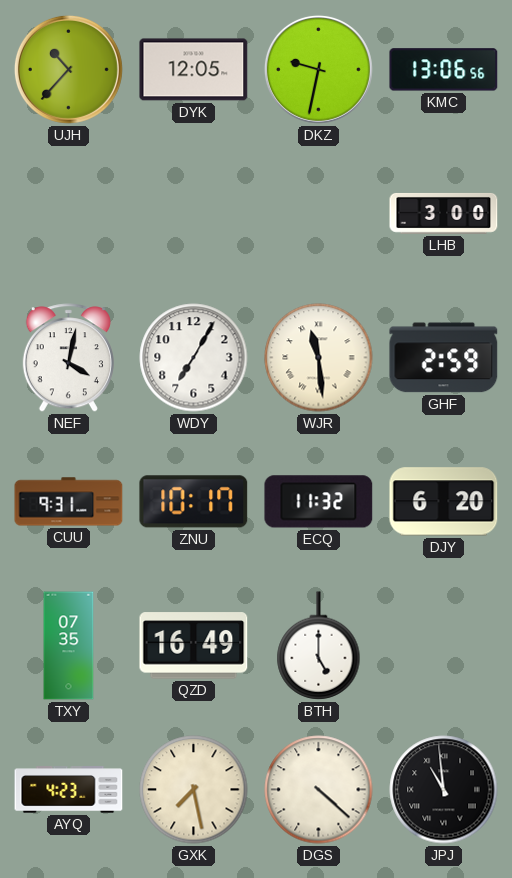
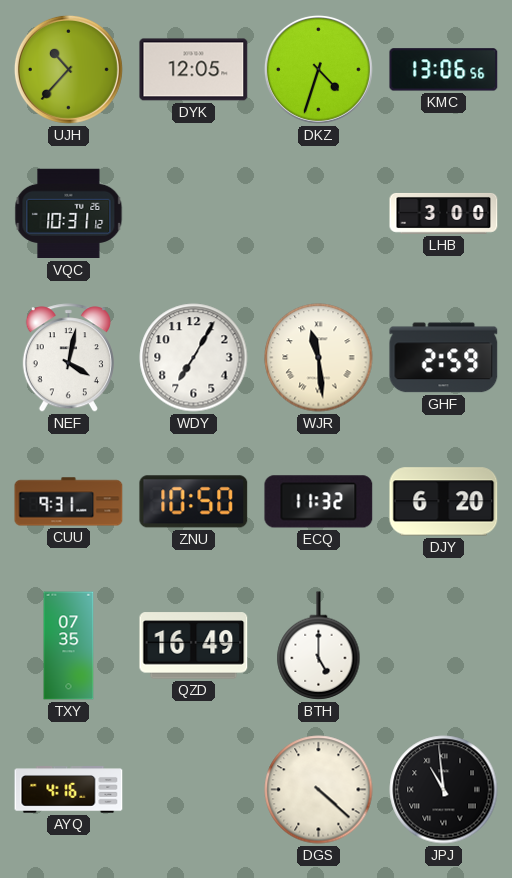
DKZ: 9:32 -> 4:33 (318, 69)
VQC: none -> 10:31 (69, 214)
ZNU: 10:17 -> 10:50 (194, 502)
AYQ: 4:23 -> 4:16 (69, 790)
GXK: 7:28 -> none (194, 790)
